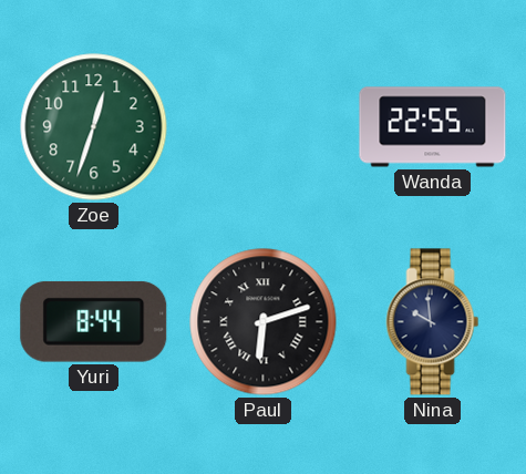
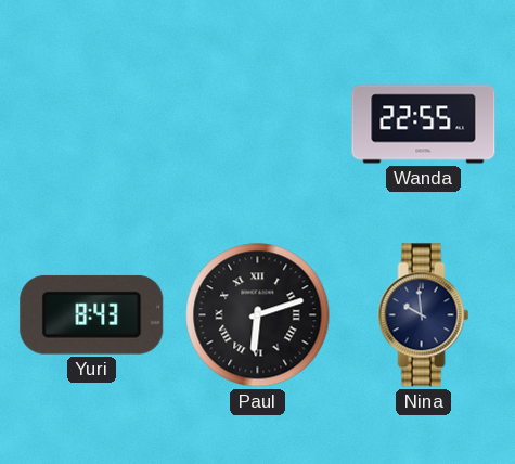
Zoe: 12:33 -> none (94, 127)
Yuri: 8:44 -> 8:43 (92, 314)
